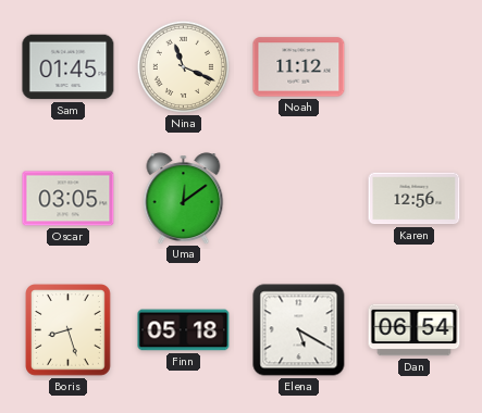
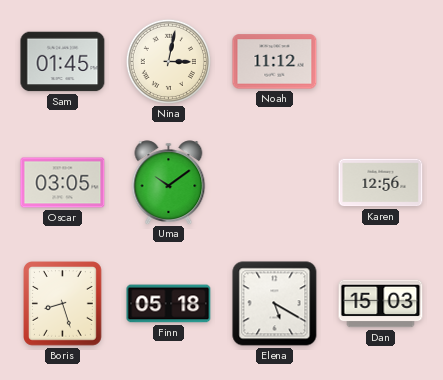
Nina: 11:19 -> 3:02 (168, 61)
Uma: 12:09 -> 10:09 (169, 182)
Dan: 06:54 -> 15:03 (381, 304)
